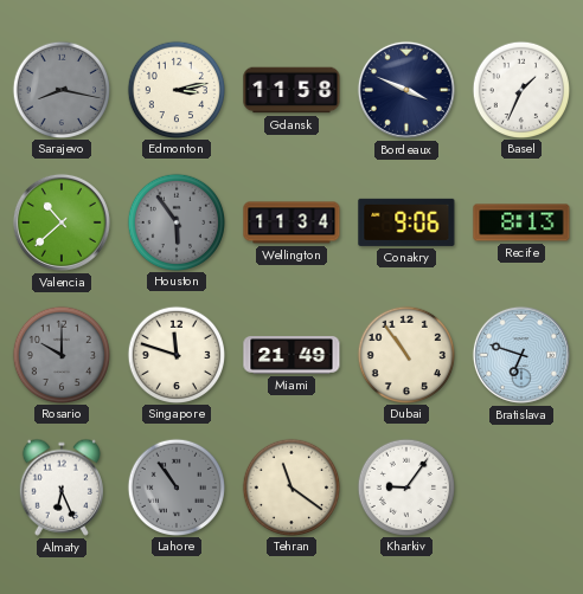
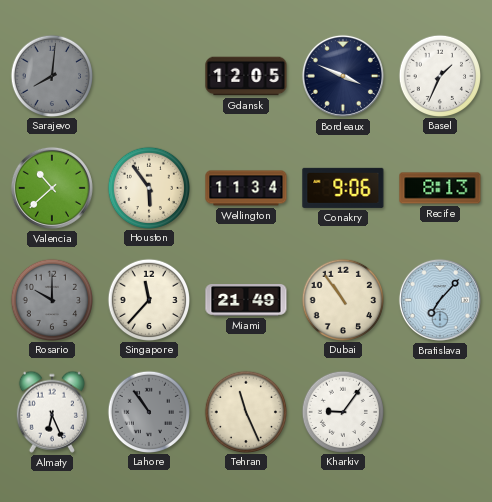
Sarajevo: 8:17 -> 8:01 (51, 75)
Edmonton: 3:13 -> none (175, 89)
Gdansk: 11:58 -> 12:05 (246, 76)
Houston dial: grey -> cream (148, 187)
Singapore: 11:48 -> 11:37 (148, 299)
Bratislava: 6:48 -> 7:07 (440, 300)
Tehran: 11:21 -> 11:26 (245, 411)
